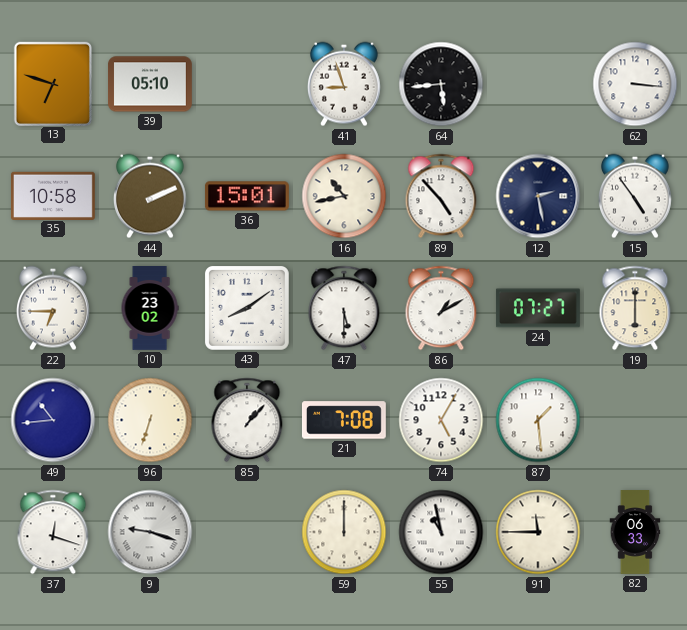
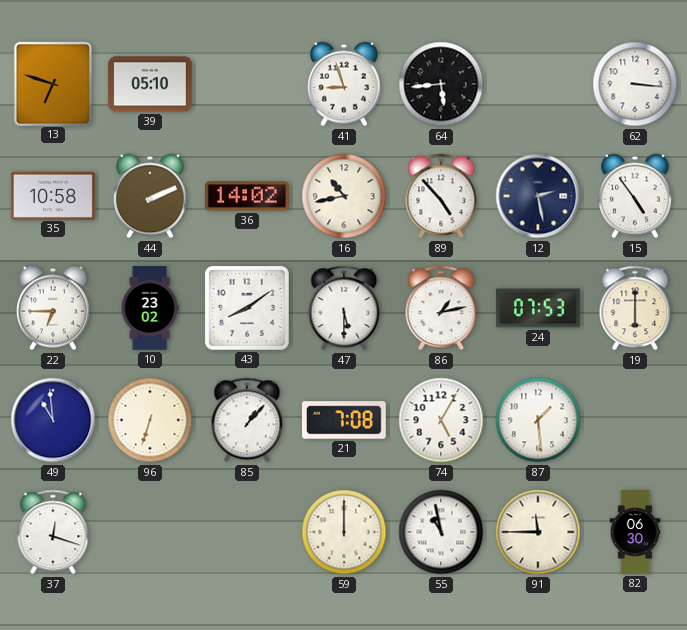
36: 15:01 -> 14:02 (247, 196)
86: 1:10 -> 1:13 (441, 308)
24: 07:27 -> 07:53 (538, 308)
49: 10:44 -> 10:59 (53, 420)
9: 9:18 -> none (150, 532)
82: 06:33 -> 06:30 (635, 532)
